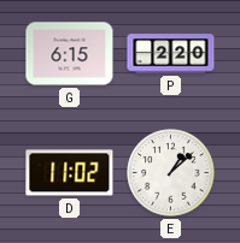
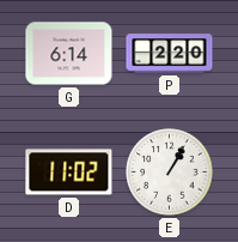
G: 6:15 -> 6:14 (69, 54)
E: 1:08 -> 1:05 (170, 173)
